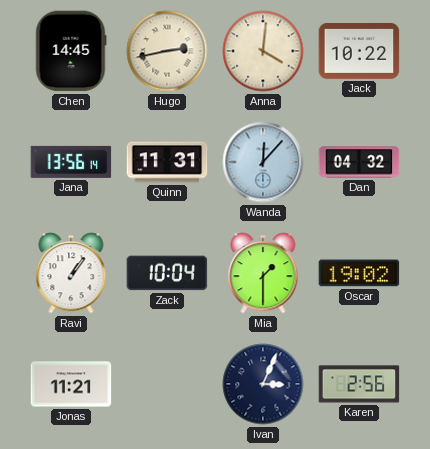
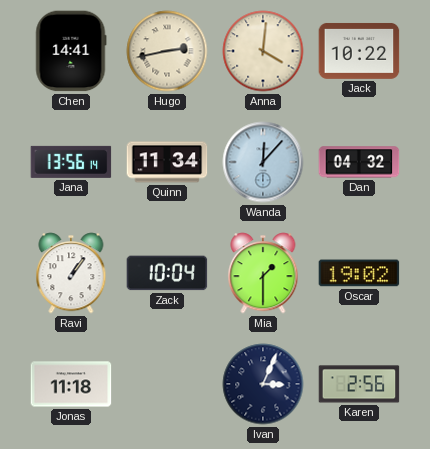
Chen: 14:45 -> 14:41 (71, 51)
Quinn: 11:31 -> 11:34 (167, 162)
Jonas: 11:21 -> 11:18 (71, 384)
